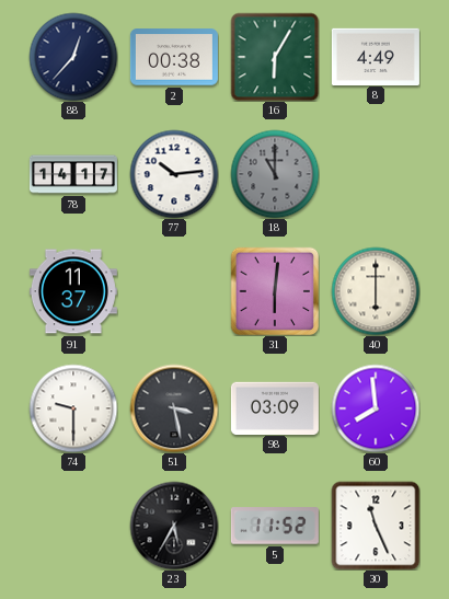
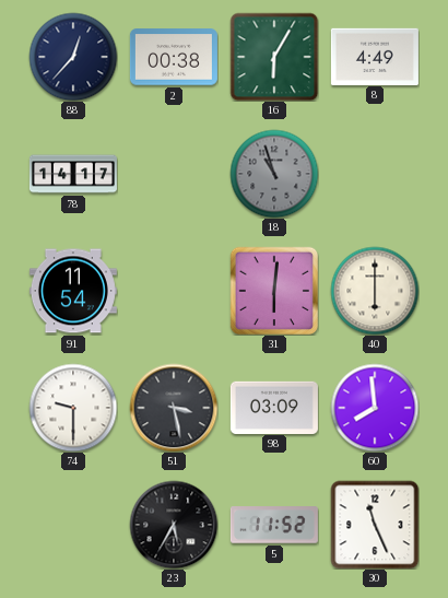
77: 10:14 -> none (174, 174)
18: 11:00 -> 10:57 (274, 174)
91: 11:37 -> 11:54 (73, 291)
